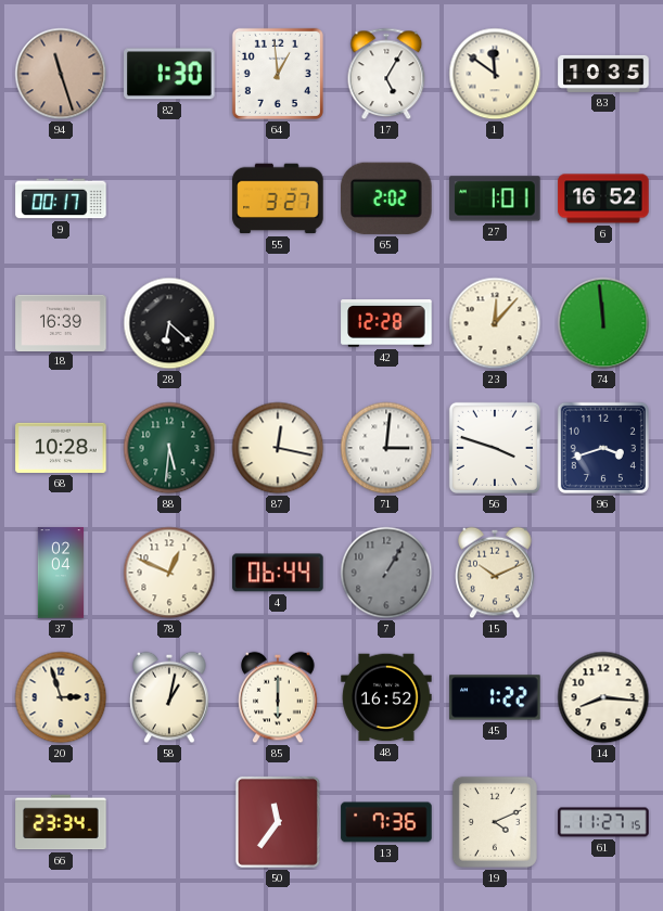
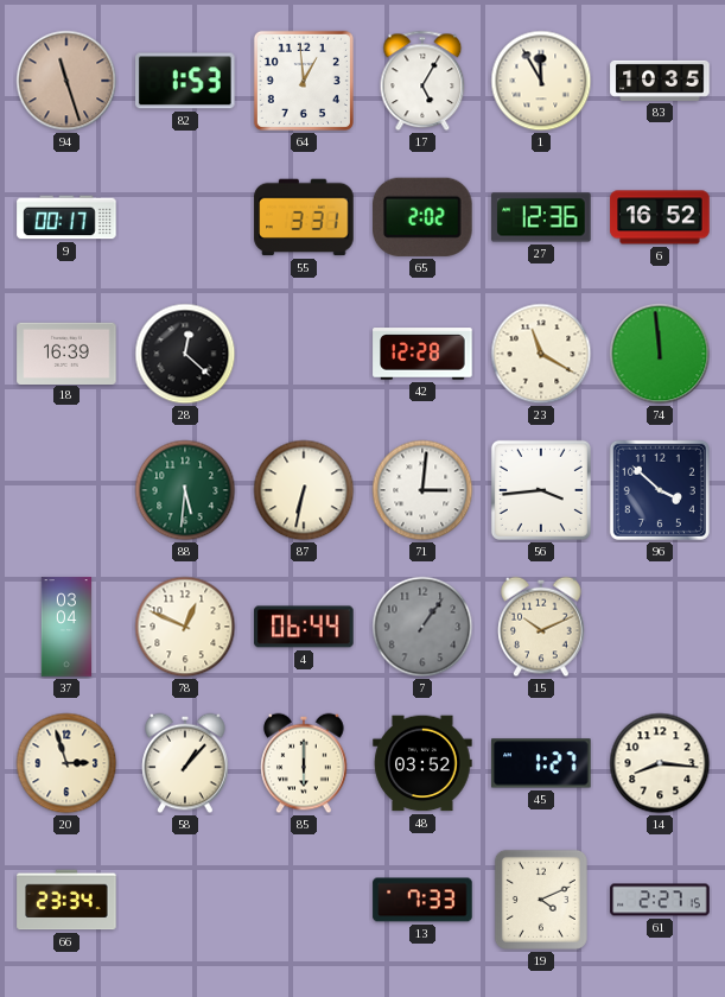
82: 1:30 -> 1:53 (185, 81)
1: 11:51 -> 11:55 (541, 81)
55: 3:27 -> 3:31 (304, 217)
27: 1:01 -> 12:36 (541, 217)
28: 6:22 -> 12:22 (185, 354)
23: 12:07 -> 11:20 (541, 354)
68: 10:28 -> none (61, 448)
87: 12:17 -> 6:32 (304, 490)
56: 3:48 -> 3:44 (541, 490)
96: 3:42 -> 3:52 (660, 490)
37: 02:04 -> 03:04 (66, 627)
7: 1:05 -> 1:06 (422, 627)
58: 1:02 -> 1:07 (185, 763)
48: 16:52 -> 03:52 (422, 763)
45: 1:22 -> 1:27 (541, 763)
50: 11:36 -> none (278, 822)
13: 7:36 -> 7:33 (422, 900)
61: 11:27 -> 2:27 (660, 900)
